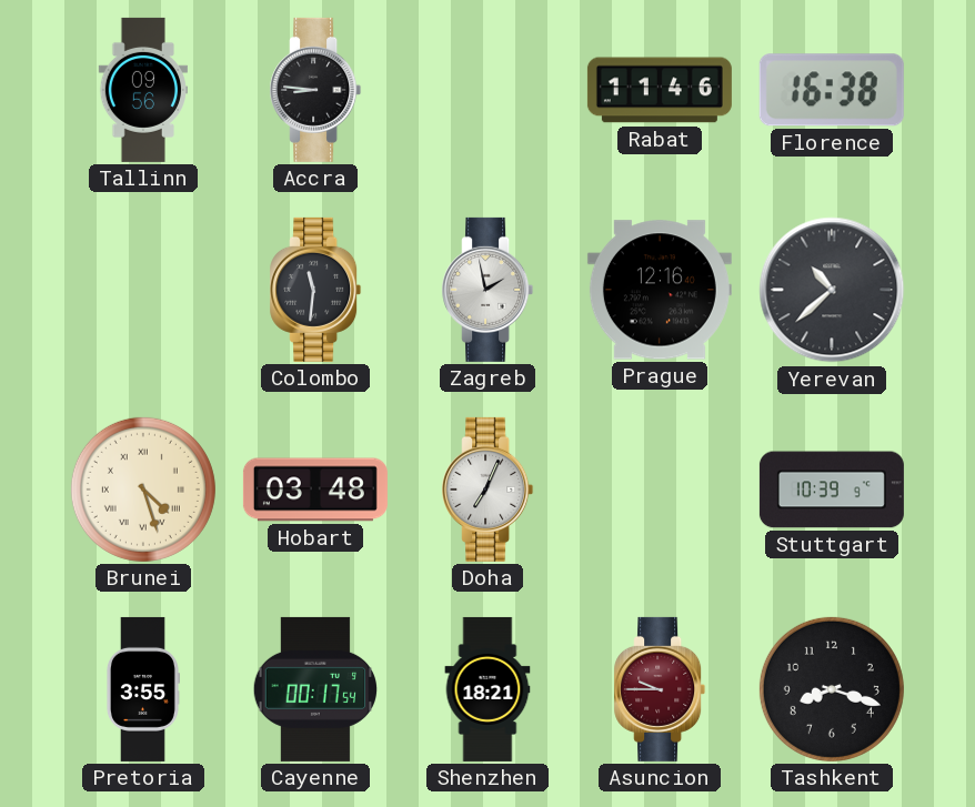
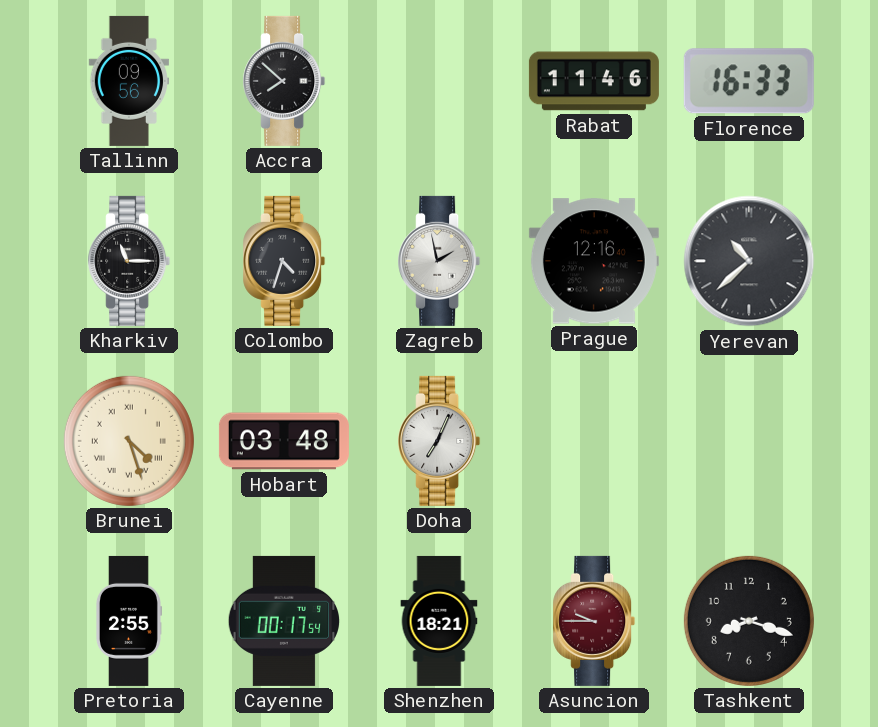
Accra: 8:46 -> 7:52 (284, 81)
Florence: 16:38 -> 16:33 (749, 81)
Kharkiv: none -> 11:15 (129, 261)
Colombo: 11:31 -> 4:33 (284, 261)
Stuttgart: 10:39 -> none (832, 490)
Pretoria: 3:55 -> 2:55 (128, 621)
